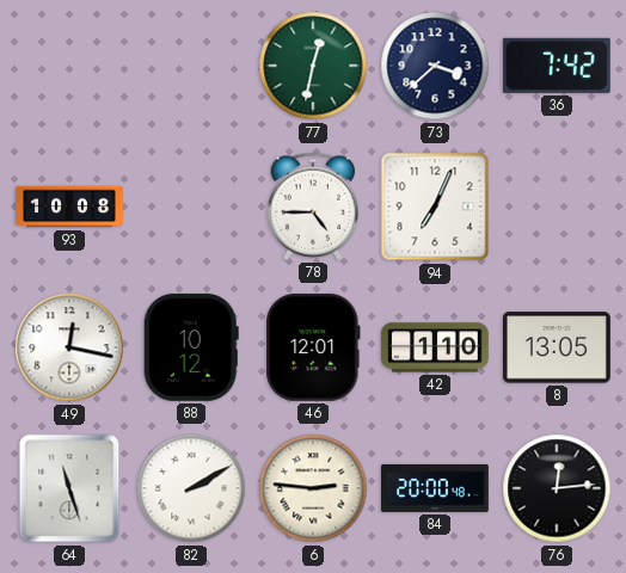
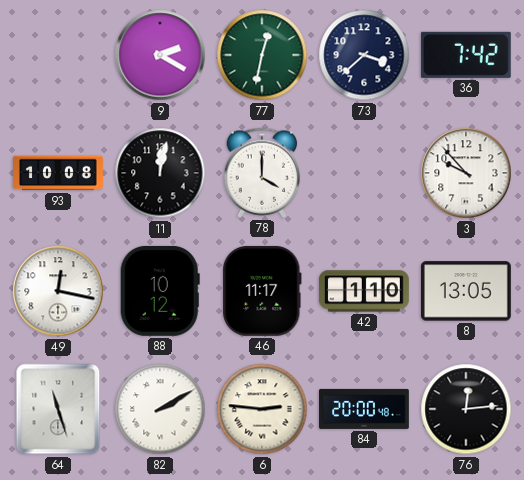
9: none -> 2:20 (160, 55)
11: none -> 12:02 (160, 173)
78: 4:45 -> 4:00 (262, 173)
94: 7:04 -> none (435, 207)
3: none -> 9:53 (466, 173)
46: 12:01 -> 11:17 (262, 291)
